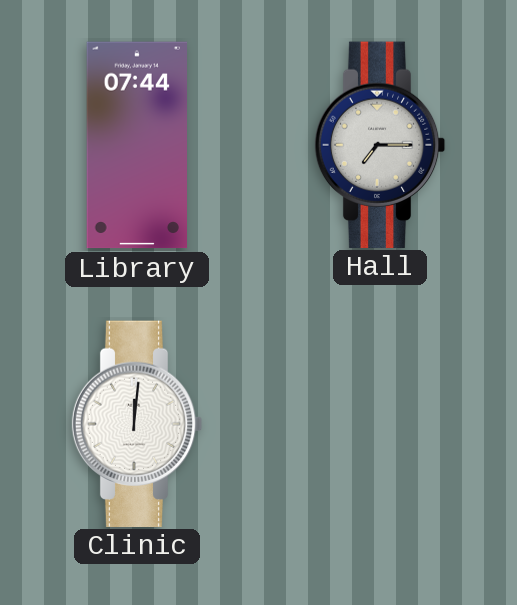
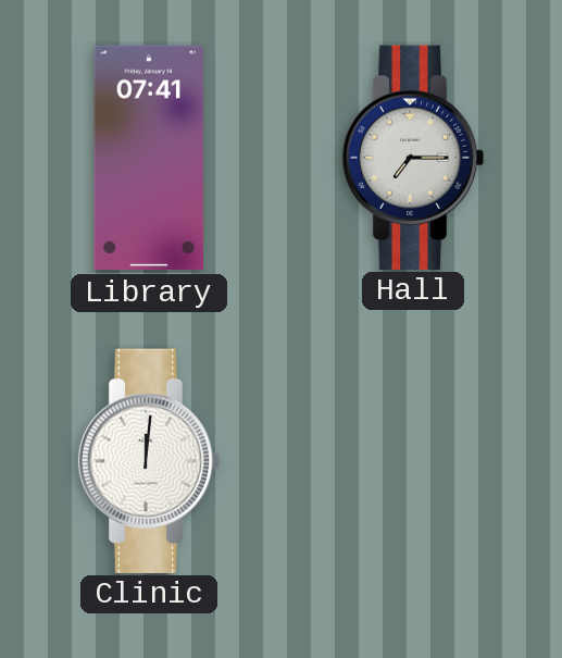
Library: 07:44 -> 07:41 (149, 158)
